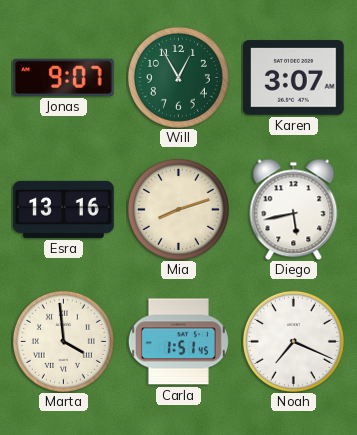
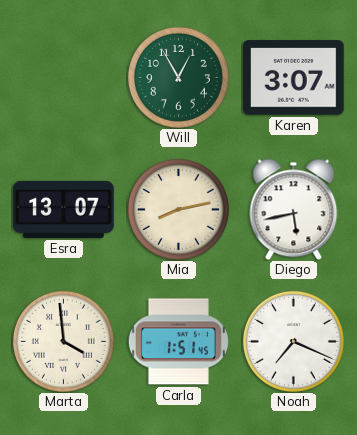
Jonas: 9:07 -> none (64, 77)
Esra: 13:16 -> 13:07 (64, 209)
Mia: 8:12 -> 8:13 (178, 209)
